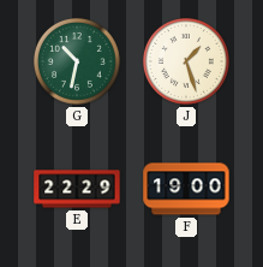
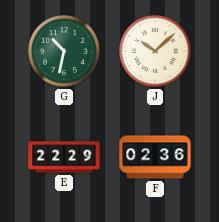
J: 1:27 -> 10:08 (155, 51)
F: 19:00 -> 02:36 (155, 157)
